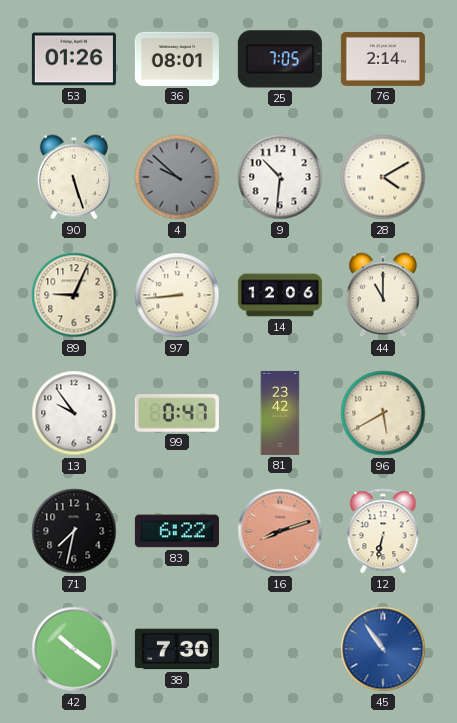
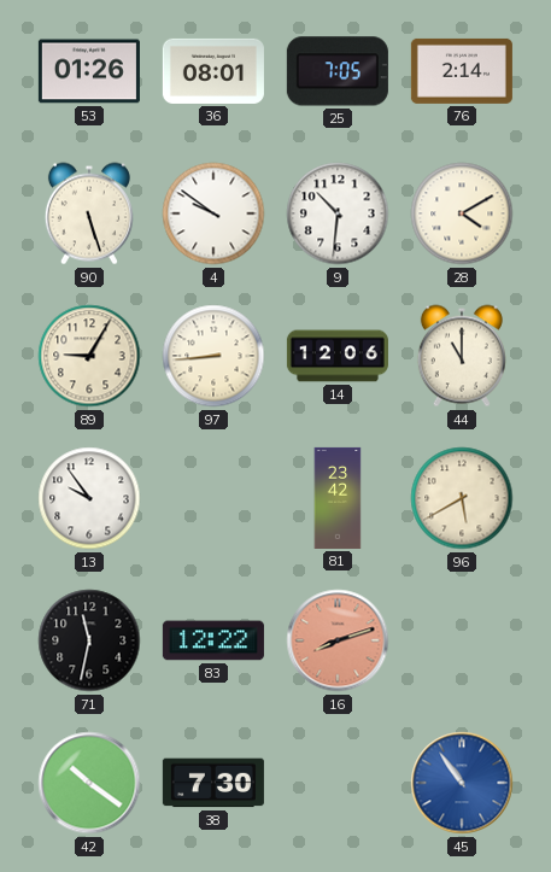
4: 9:52 -> 9:51 (213, 213)
4 dial: grey -> white (213, 213)
89: 9:04 -> 9:05 (89, 356)
99: 0:47 -> none (177, 413)
71: 7:32 -> 11:32 (89, 640)
83: 6:22 -> 12:22 (213, 640)
12: 6:32 -> none (383, 531)
